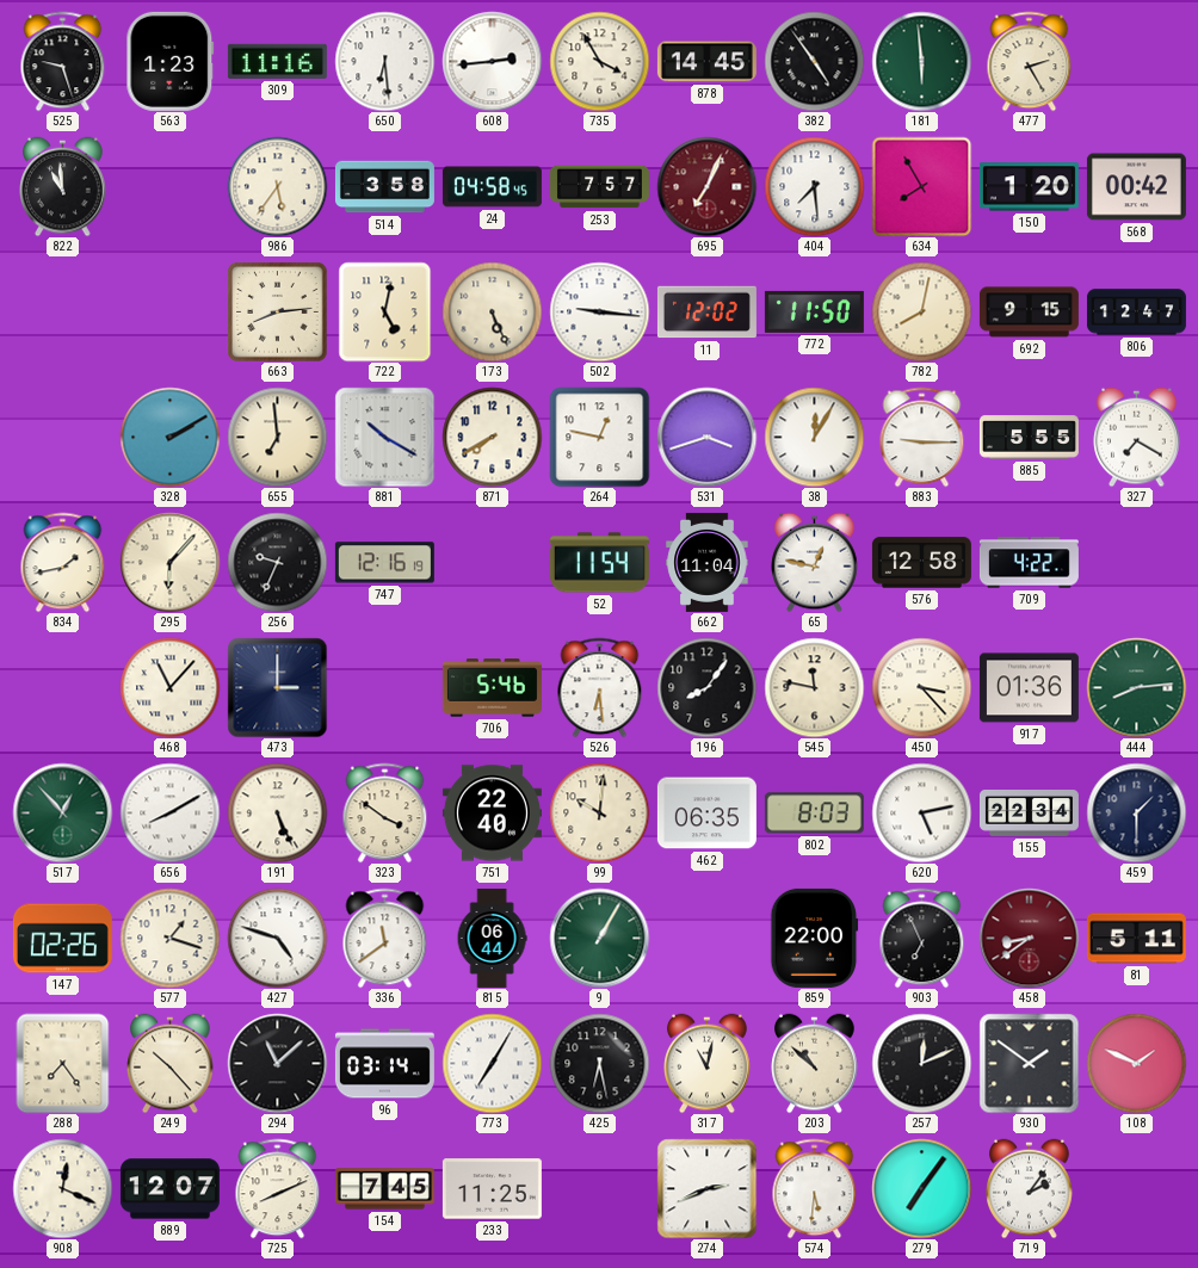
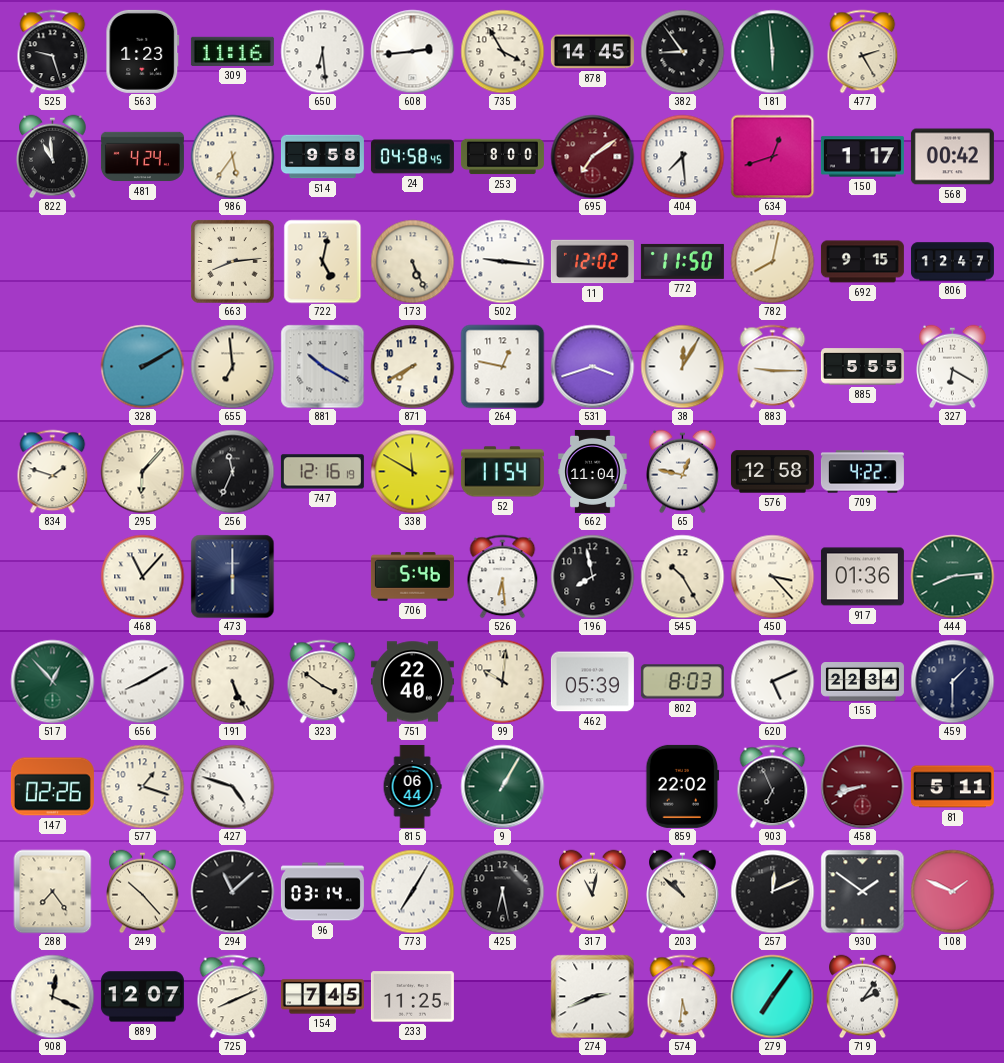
382: 4:54 -> 8:54 (682, 51)
481: none -> 4:24 (142, 157)
514: 3:58 -> 9:58 (322, 157)
253: 7:57 -> 8:00 (502, 157)
695: 7:04 -> 7:09 (592, 156)
634: 7:55 -> 12:42 (772, 156)
150: 1:20 -> 1:17 (862, 157)
327: 7:20 -> 6:20 (953, 366)
834: 1:43 -> 1:48 (53, 471)
256: 9:34 -> 11:34 (232, 471)
338: none -> 11:50 (412, 471)
473: 3:00 -> 6:00 (232, 576)
196: 8:06 -> 7:58 (592, 576)
545: 11:47 -> 10:25 (682, 576)
462: 06:35 -> 05:39 (592, 682)
620: 5:13 -> 5:11 (772, 681)
336: 11:39 -> none (385, 938)
859: 22:00 -> 22:02 (683, 786)
458: 8:39 -> 8:42 (862, 786)
